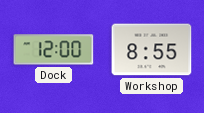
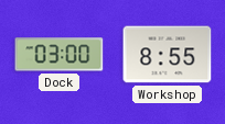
Dock: 12:00 -> 03:00 (60, 55)
